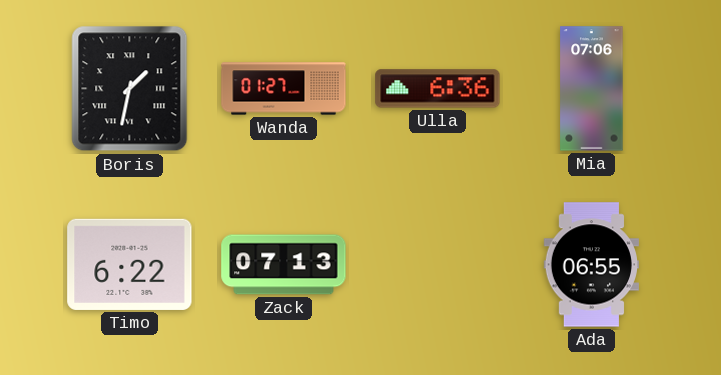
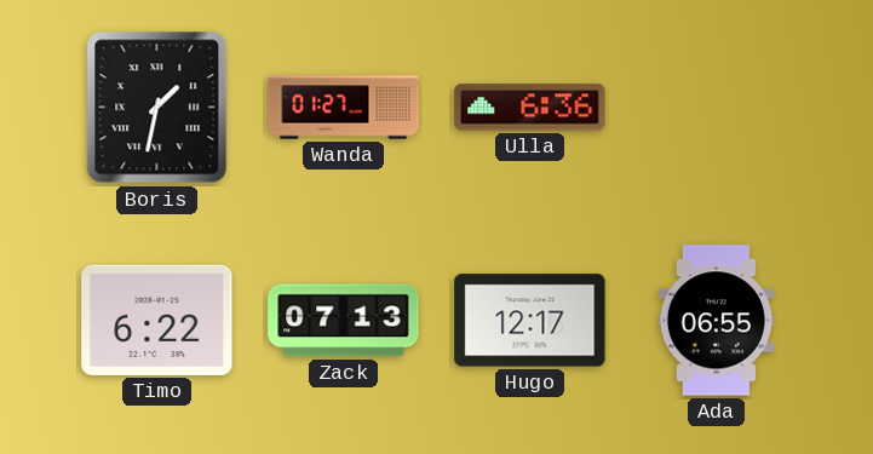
Mia: 07:06 -> none (592, 89)
Hugo: none -> 12:17 (530, 321)
